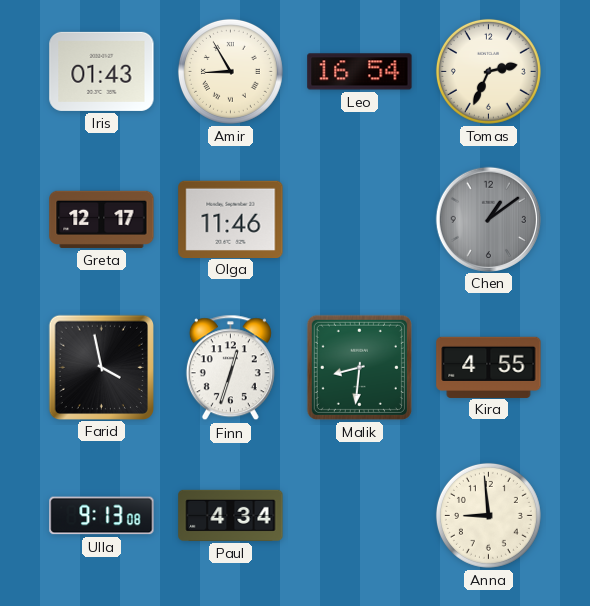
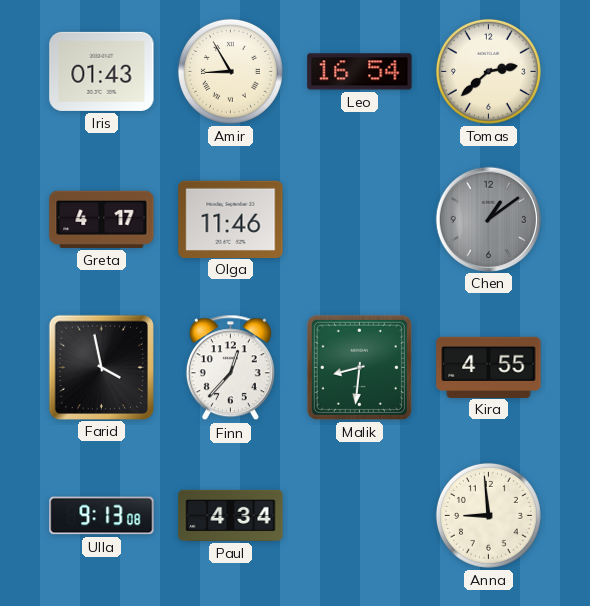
Tomas: 2:34 -> 2:38 (488, 71)
Greta: 12:17 -> 4:17 (102, 219)
Finn: 12:33 -> 12:37 (230, 368)
